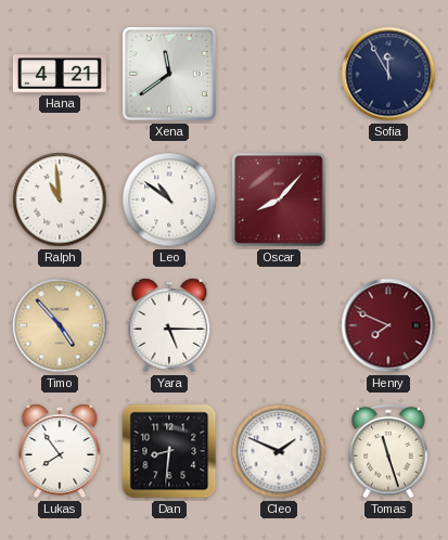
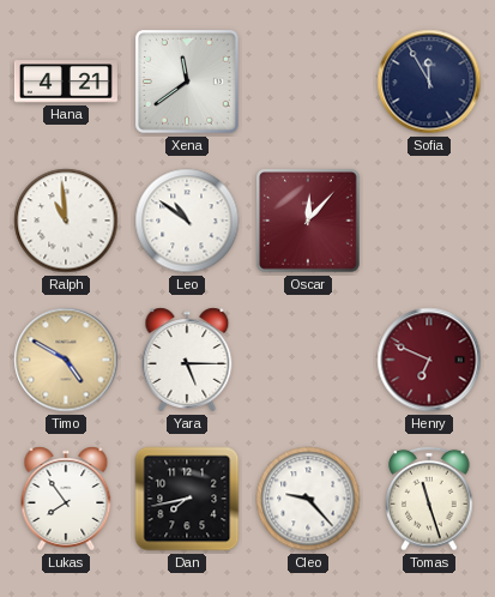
Oscar: 8:07 -> 12:07 (308, 221)
Timo: 4:53 -> 4:50 (66, 360)
Henry: 7:49 -> 6:49 (429, 360)
Dan: 8:31 -> 7:43 (187, 499)
Cleo: 1:49 -> 9:23 (308, 499)
